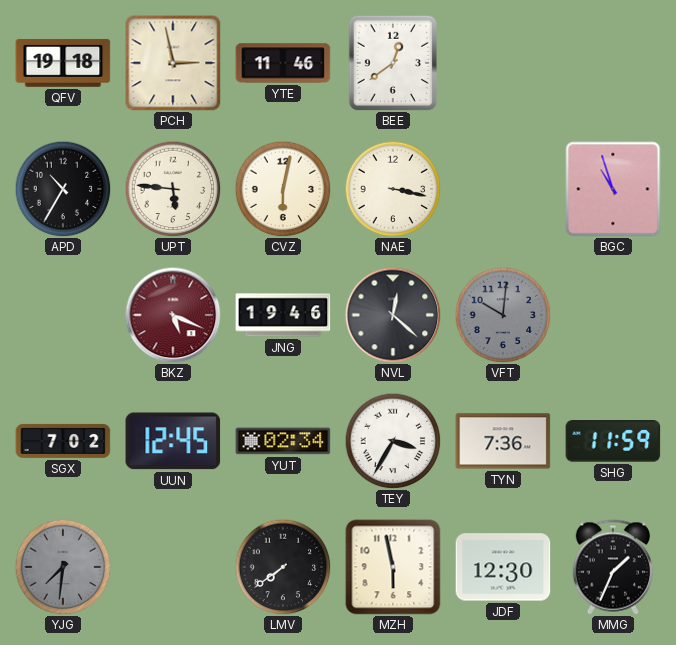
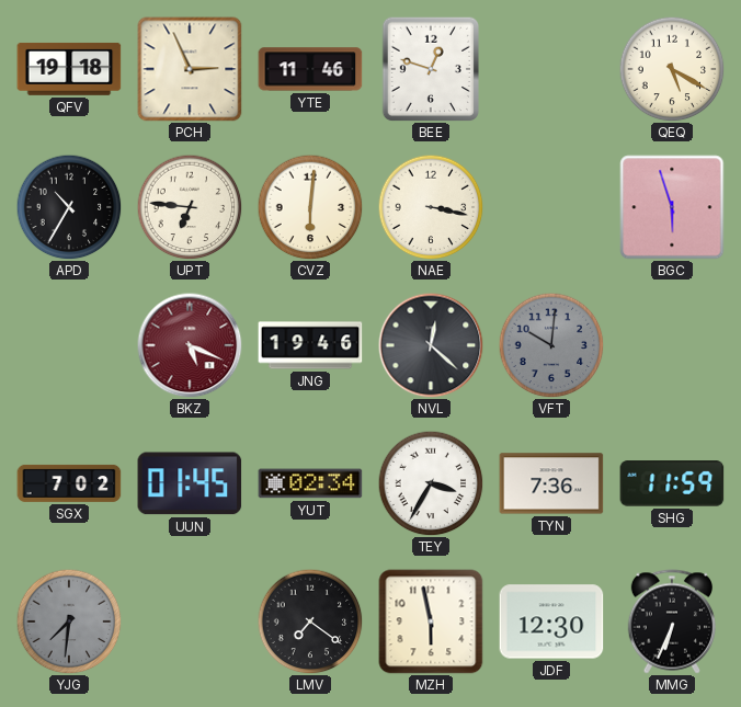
PCH: 2:58 -> 2:56 (190, 69)
BEE: 12:39 -> 12:48 (430, 69)
QEQ: none -> 5:20 (672, 69)
UPT: 5:46 -> 6:46 (190, 207)
CVZ: 6:02 -> 6:01 (310, 207)
BGC: 10:57 -> 5:57 (672, 207)
UUN: 12:45 -> 01:45 (190, 483)
LMV: 7:39 -> 7:21 (310, 622)
MMG: 1:34 -> 6:34 (671, 622)
